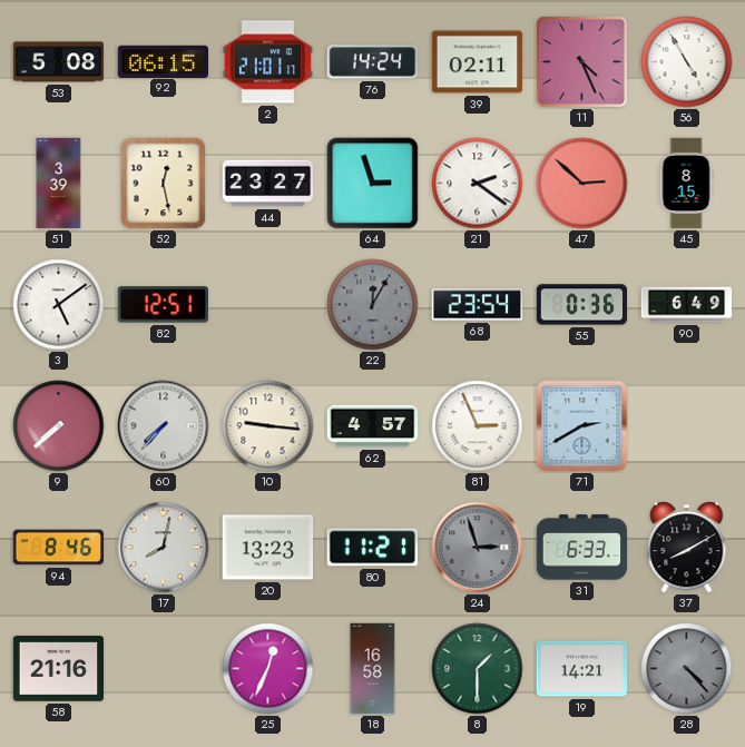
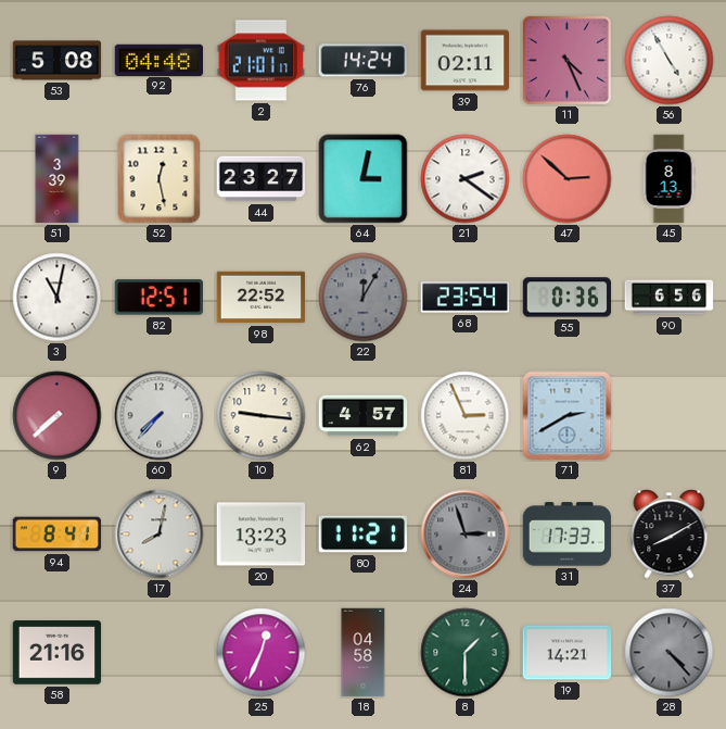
92: 06:15 -> 04:48 (160, 60)
64: 2:57 -> 3:02 (364, 179)
45: 8:15 -> 8:13 (668, 179)
3: 5:09 -> 11:02 (58, 298)
98: none -> 22:52 (262, 298)
90: 6:49 -> 6:56 (670, 298)
94: 8:46 -> 8:41 (58, 535)
31: 6:33 -> 17:33 (568, 535)
18: 16:58 -> 04:58 (364, 653)
